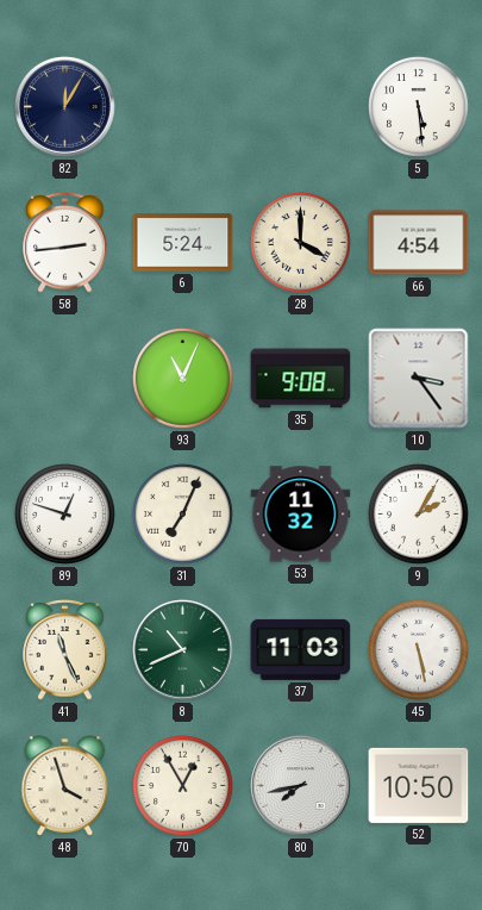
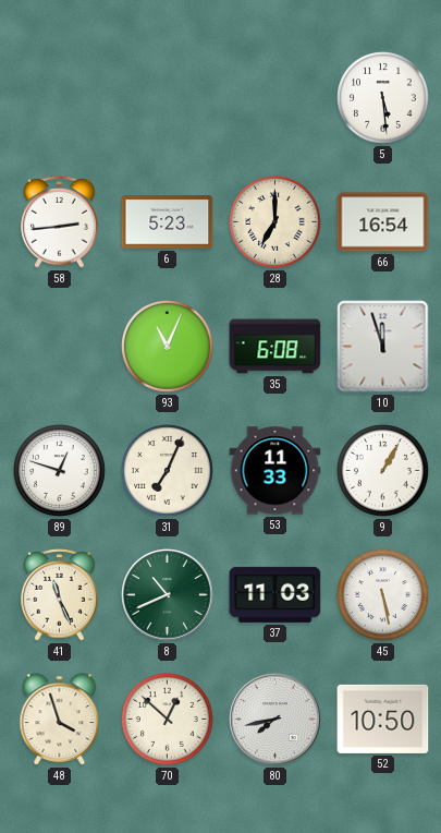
82: 12:05 -> none (65, 107)
6: 5:24 -> 5:23 (168, 222)
28: 4:00 -> 7:00 (275, 222)
66: 4:54 -> 16:54 (383, 222)
35: 9:08 -> 6:08 (275, 347)
10: 3:24 -> 11:57 (383, 347)
53: 11:32 -> 11:33 (275, 471)
9: 2:05 -> 1:05 (383, 471)
70: 12:55 -> 12:52 (168, 720)
